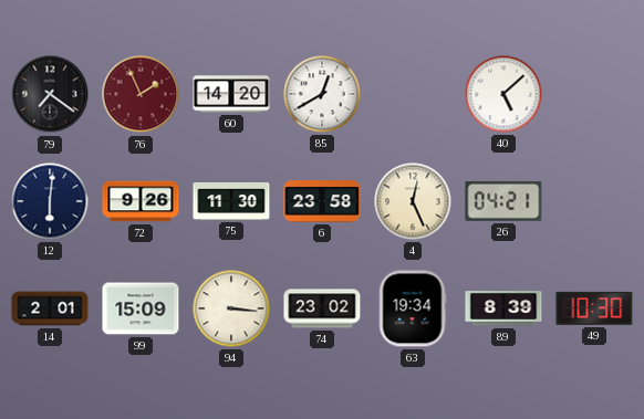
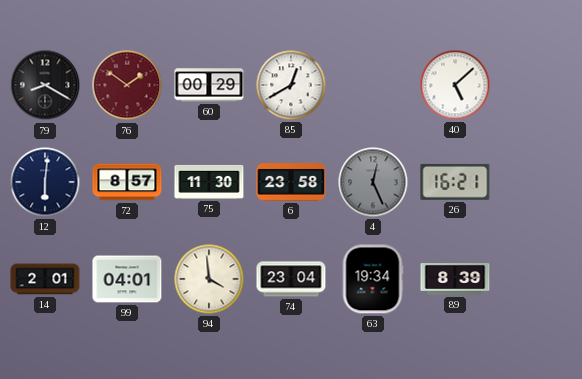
79: 7:21 -> 8:20 (45, 85)
76: 1:56 -> 1:51 (127, 85)
60: 14:20 -> 00:29 (209, 85)
72: 9:26 -> 8:57 (127, 182)
4 dial: cream -> grey (373, 182)
26: 04:21 -> 16:21 (455, 182)
99: 15:09 -> 04:01 (127, 279)
94: 3:16 -> 3:59 (209, 279)
74: 23:02 -> 23:04 (291, 279)
49: 10:30 -> none (594, 308)
